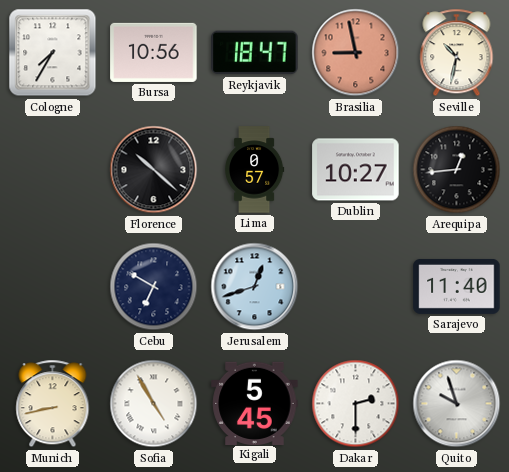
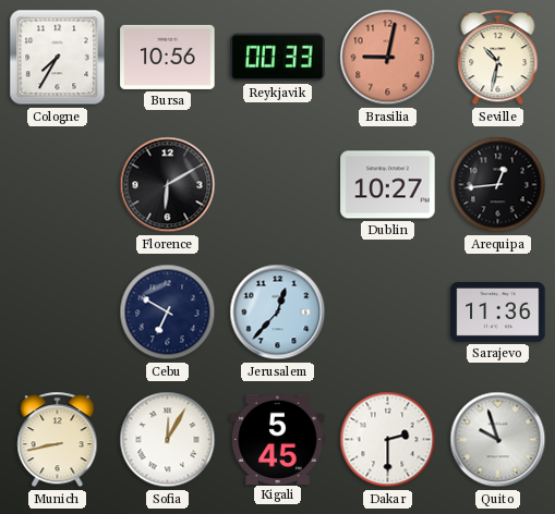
Reykjavik: 18:47 -> 00:33 (278, 58)
Brasilia: 8:58 -> 9:02 (388, 58)
Florence: 10:22 -> 6:10 (168, 185)
Lima: 0:57 -> none (254, 170)
Jerusalem: 12:42 -> 12:37 (278, 313)
Sarajevo: 11:40 -> 11:36 (498, 311)
Sofia: 4:55 -> 12:05 (168, 440)
